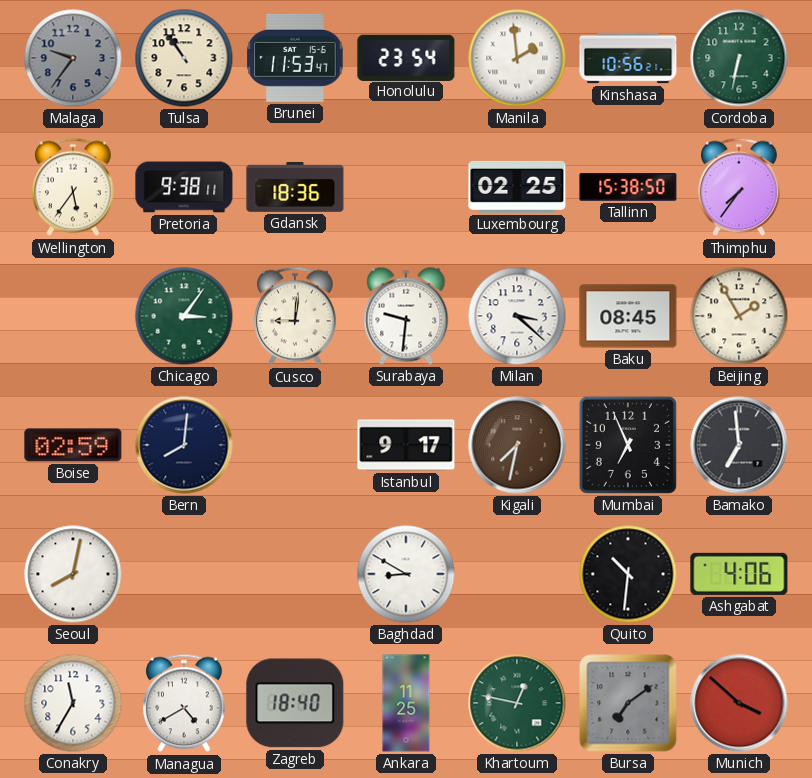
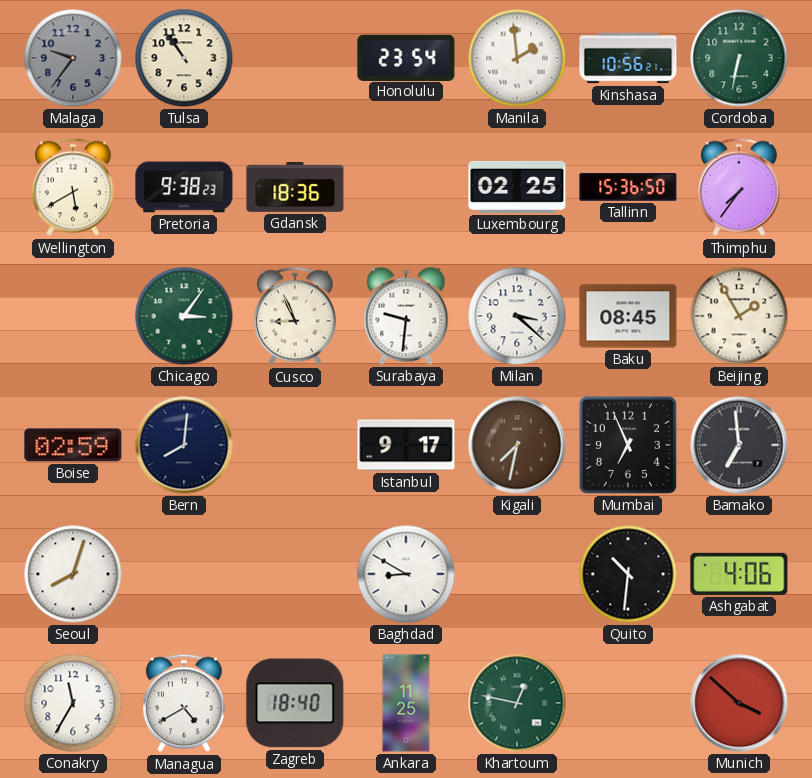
Brunei: 11:53 -> none (295, 58)
Wellington: 5:36 -> 5:40 (74, 187)
Pretoria: 9:38:11 -> 9:38:23 (184, 187)
Tallinn: 15:38 -> 15:36 (628, 187)
Cusco: 9:01 -> 8:56 (296, 316)
Seoul: 8:02 -> 8:03 (73, 574)
Bursa: 7:09 -> none (628, 703)
